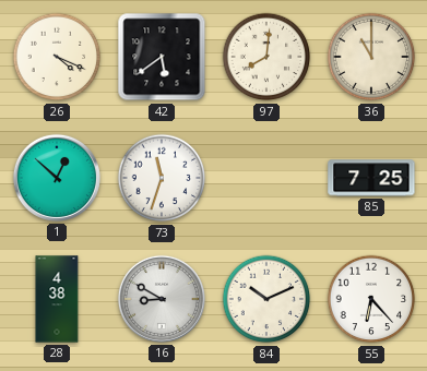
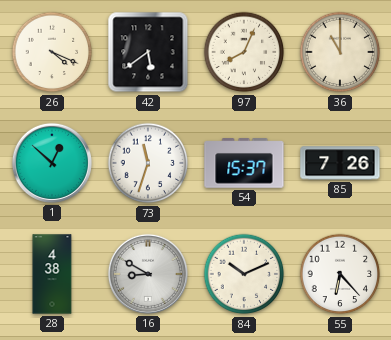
97: 8:01 -> 8:04 (244, 52)
54: none -> 15:37 (244, 163)
85: 7:25 -> 7:26 (340, 163)
